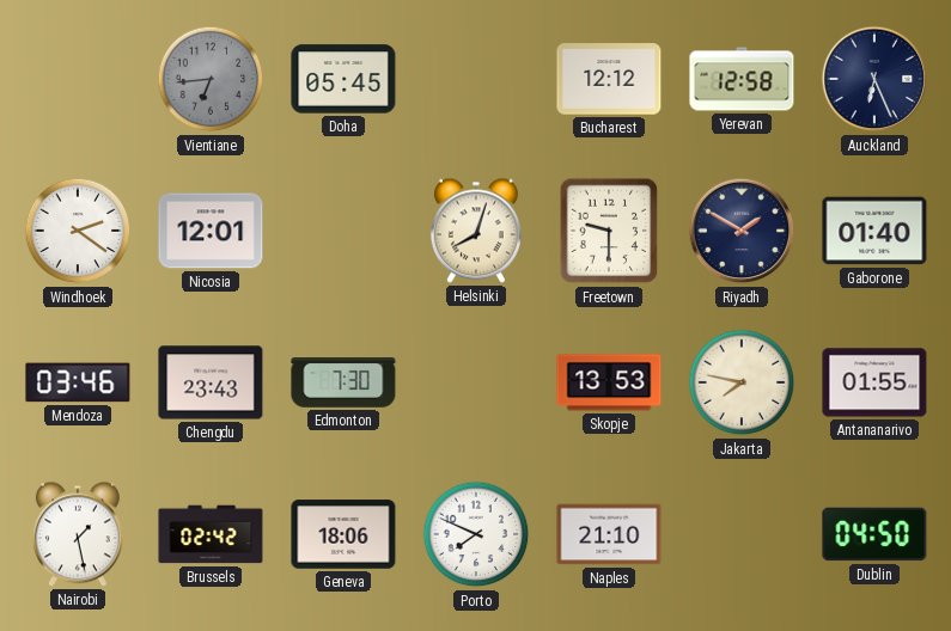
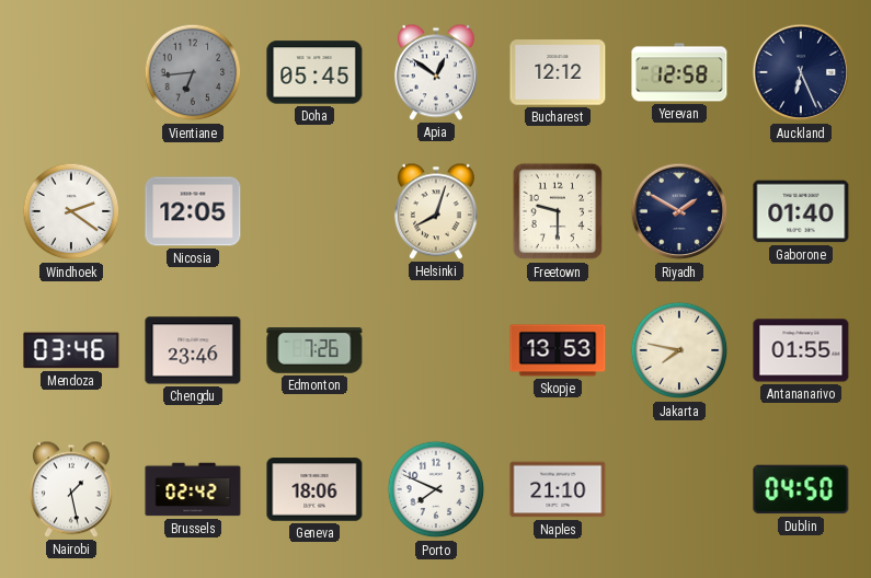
Apia: none -> 12:51 (436, 72)
Nicosia: 12:01 -> 12:05 (193, 211)
Chengdu: 23:43 -> 23:46 (193, 350)
Edmonton: 7:30 -> 7:26 (314, 351)
